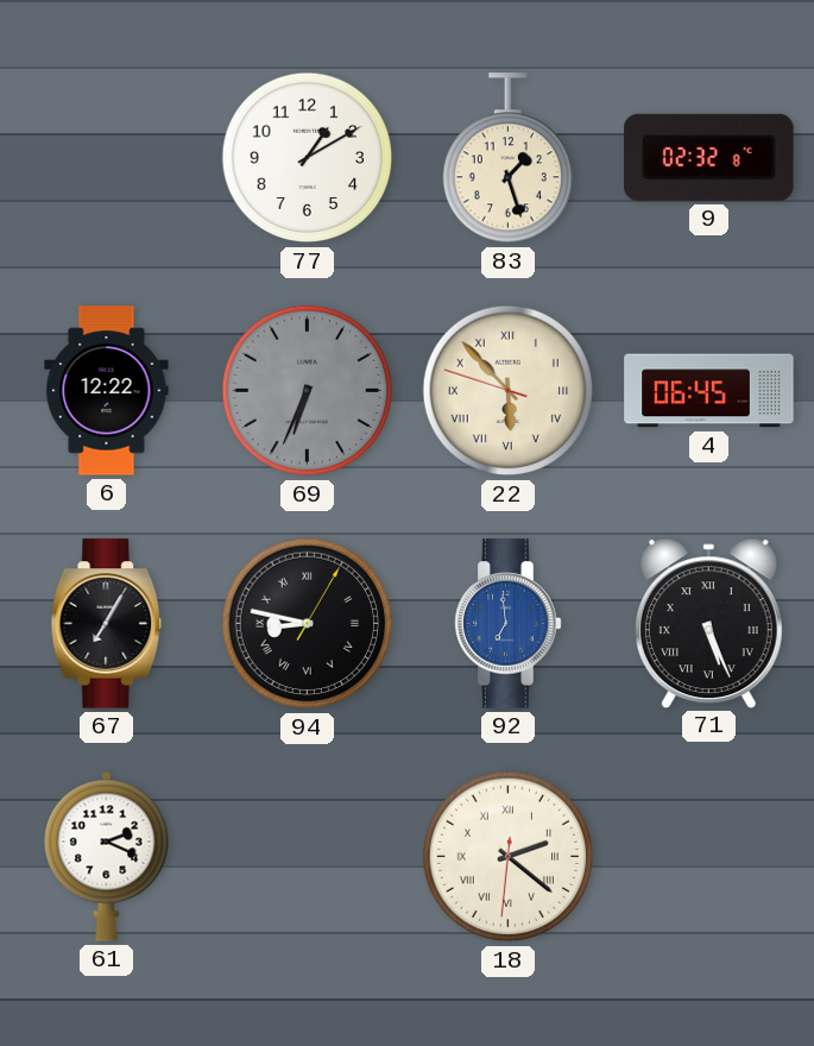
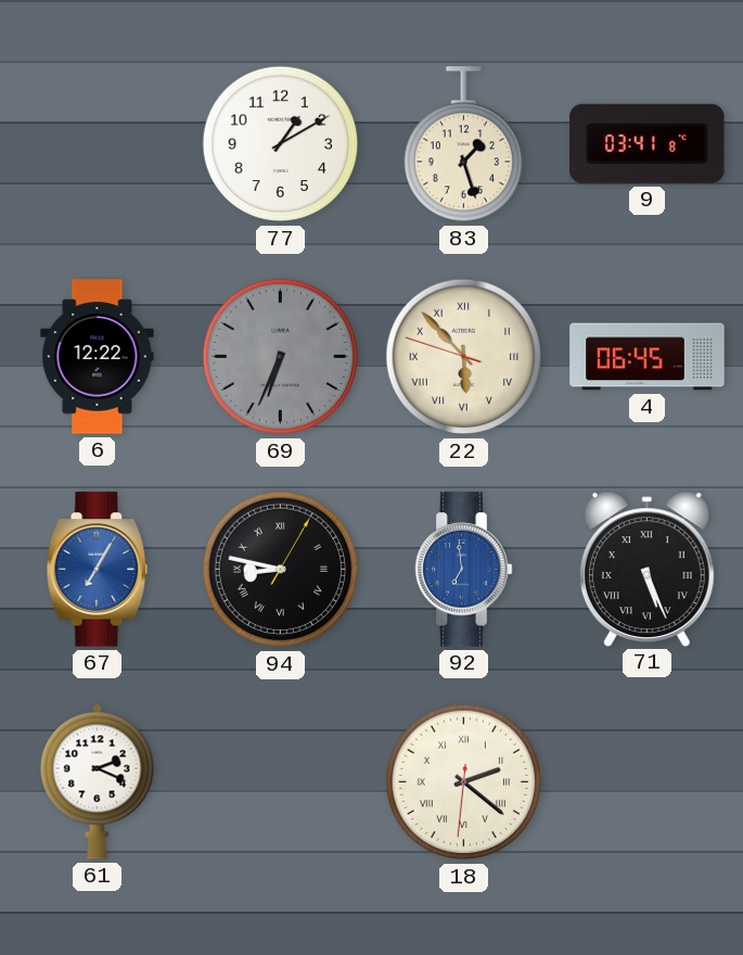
9: 02:32 -> 03:41 (648, 143)
67 dial: black -> blue (98, 570)
